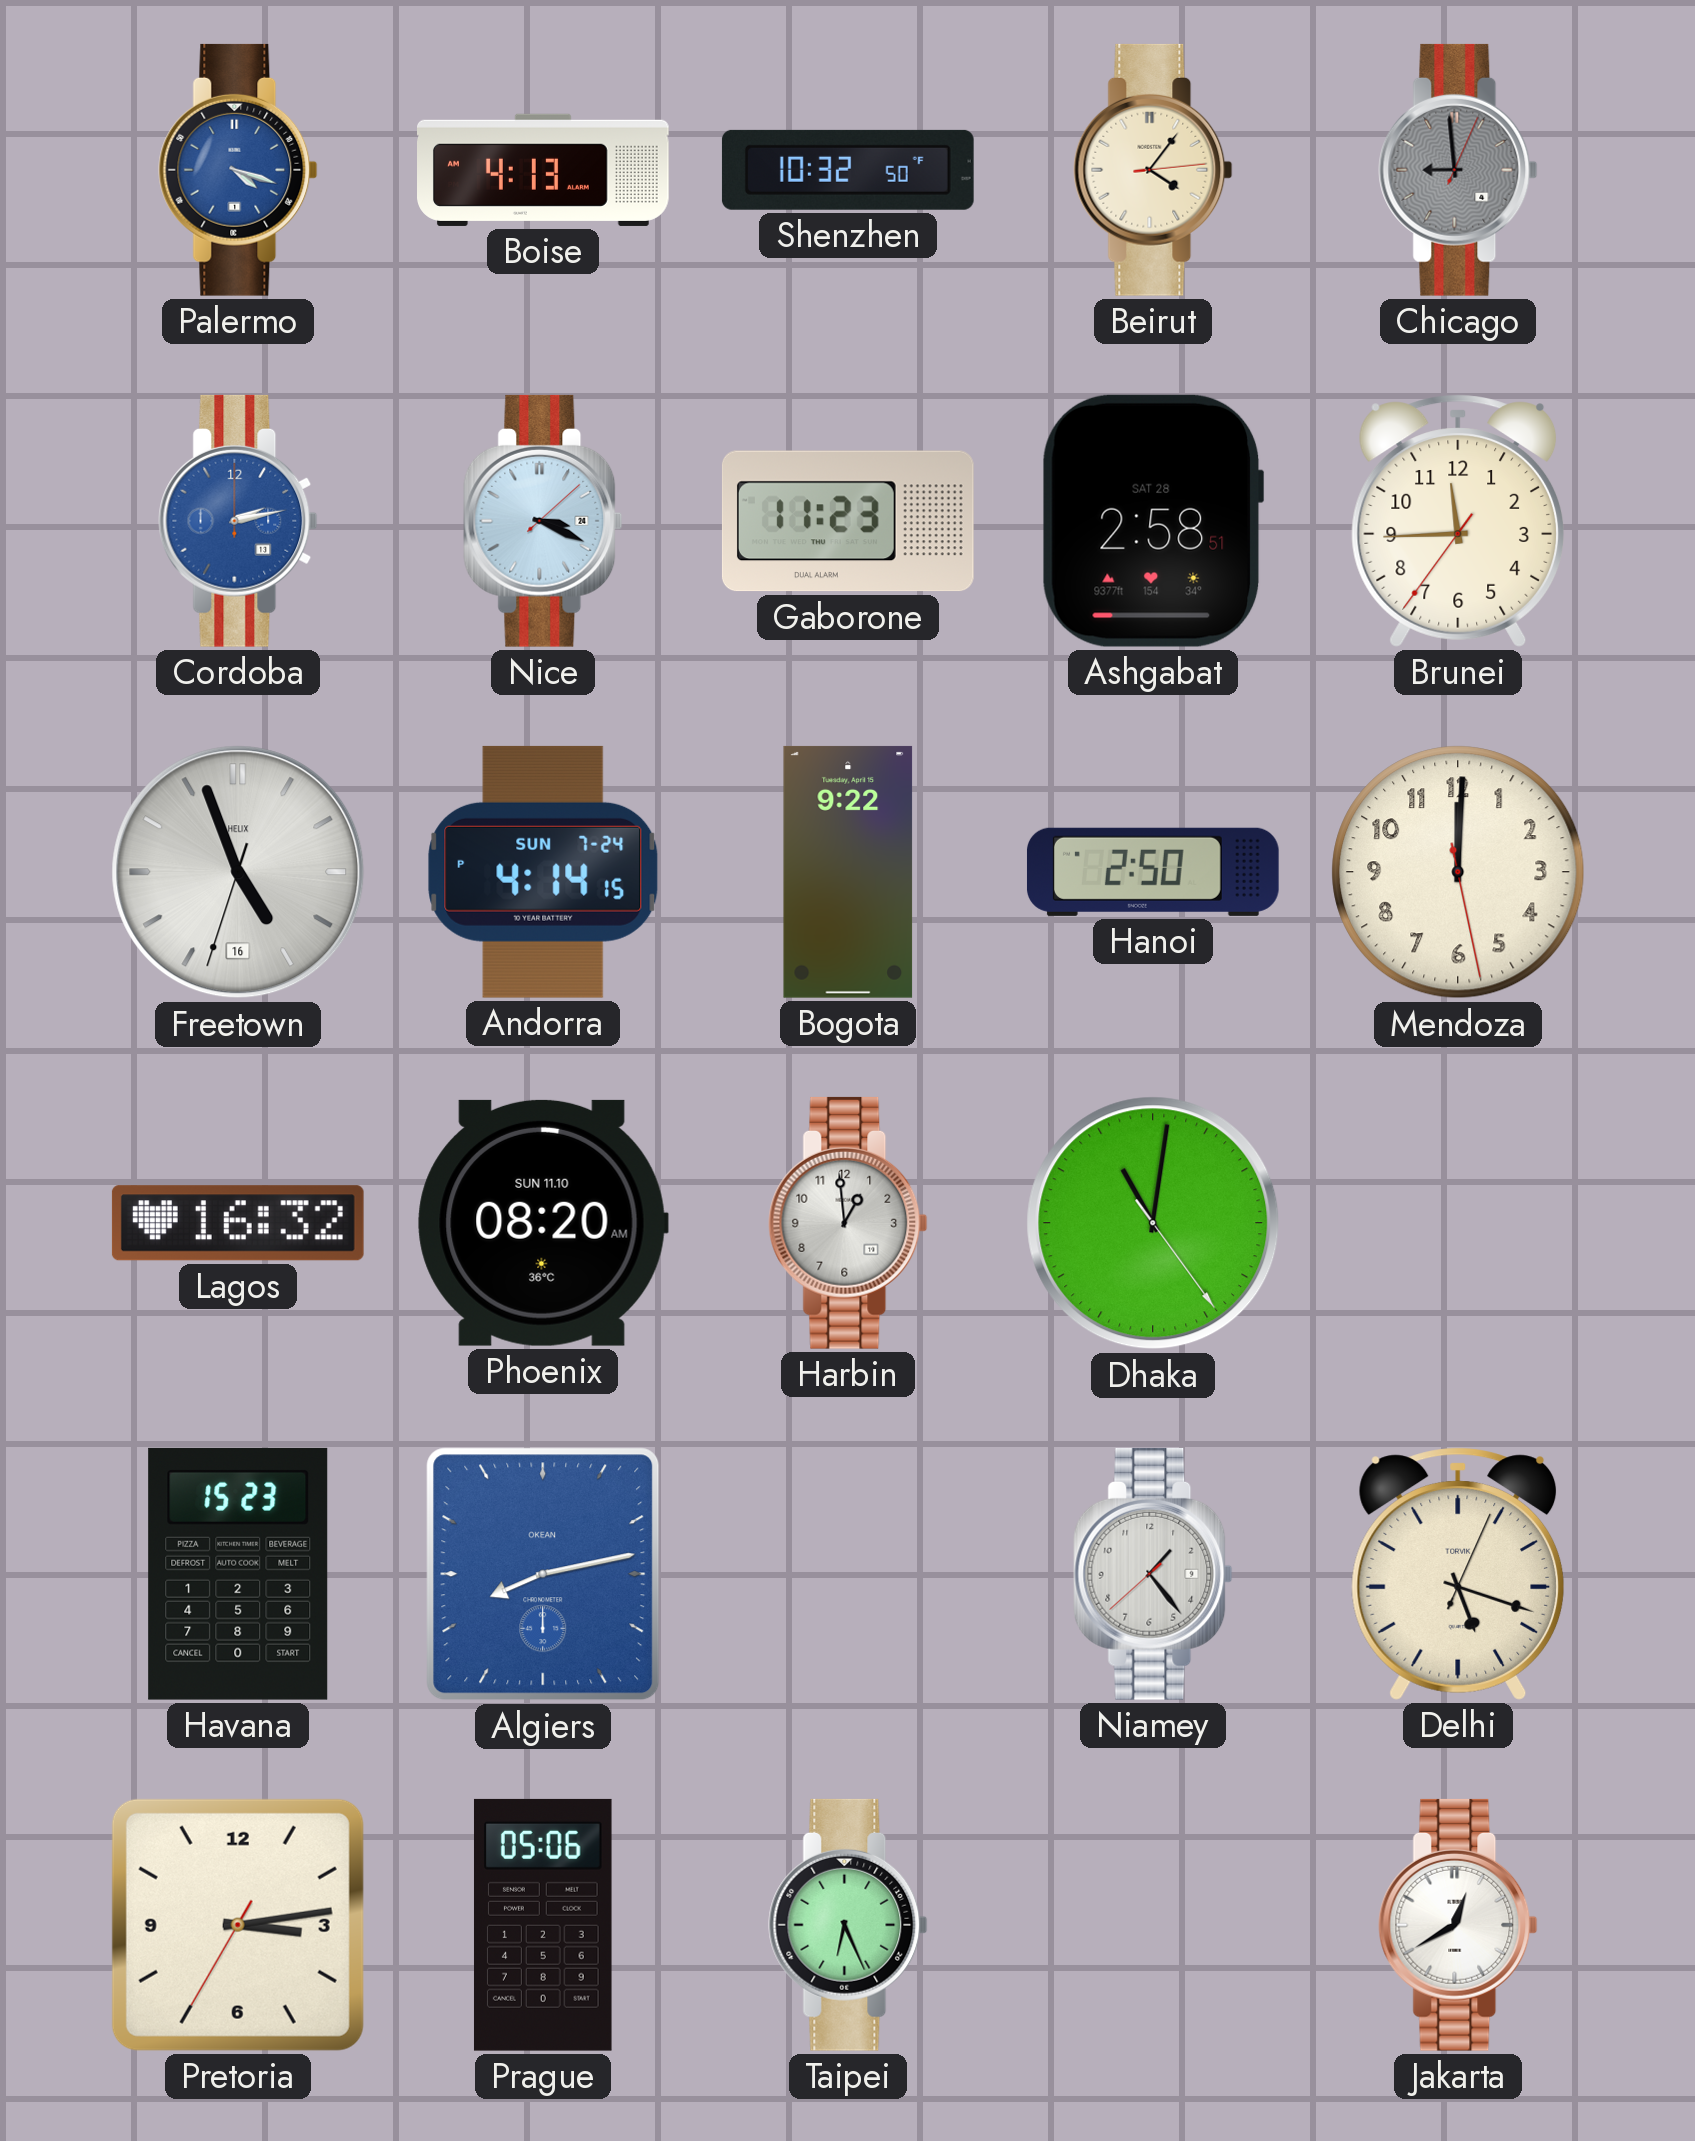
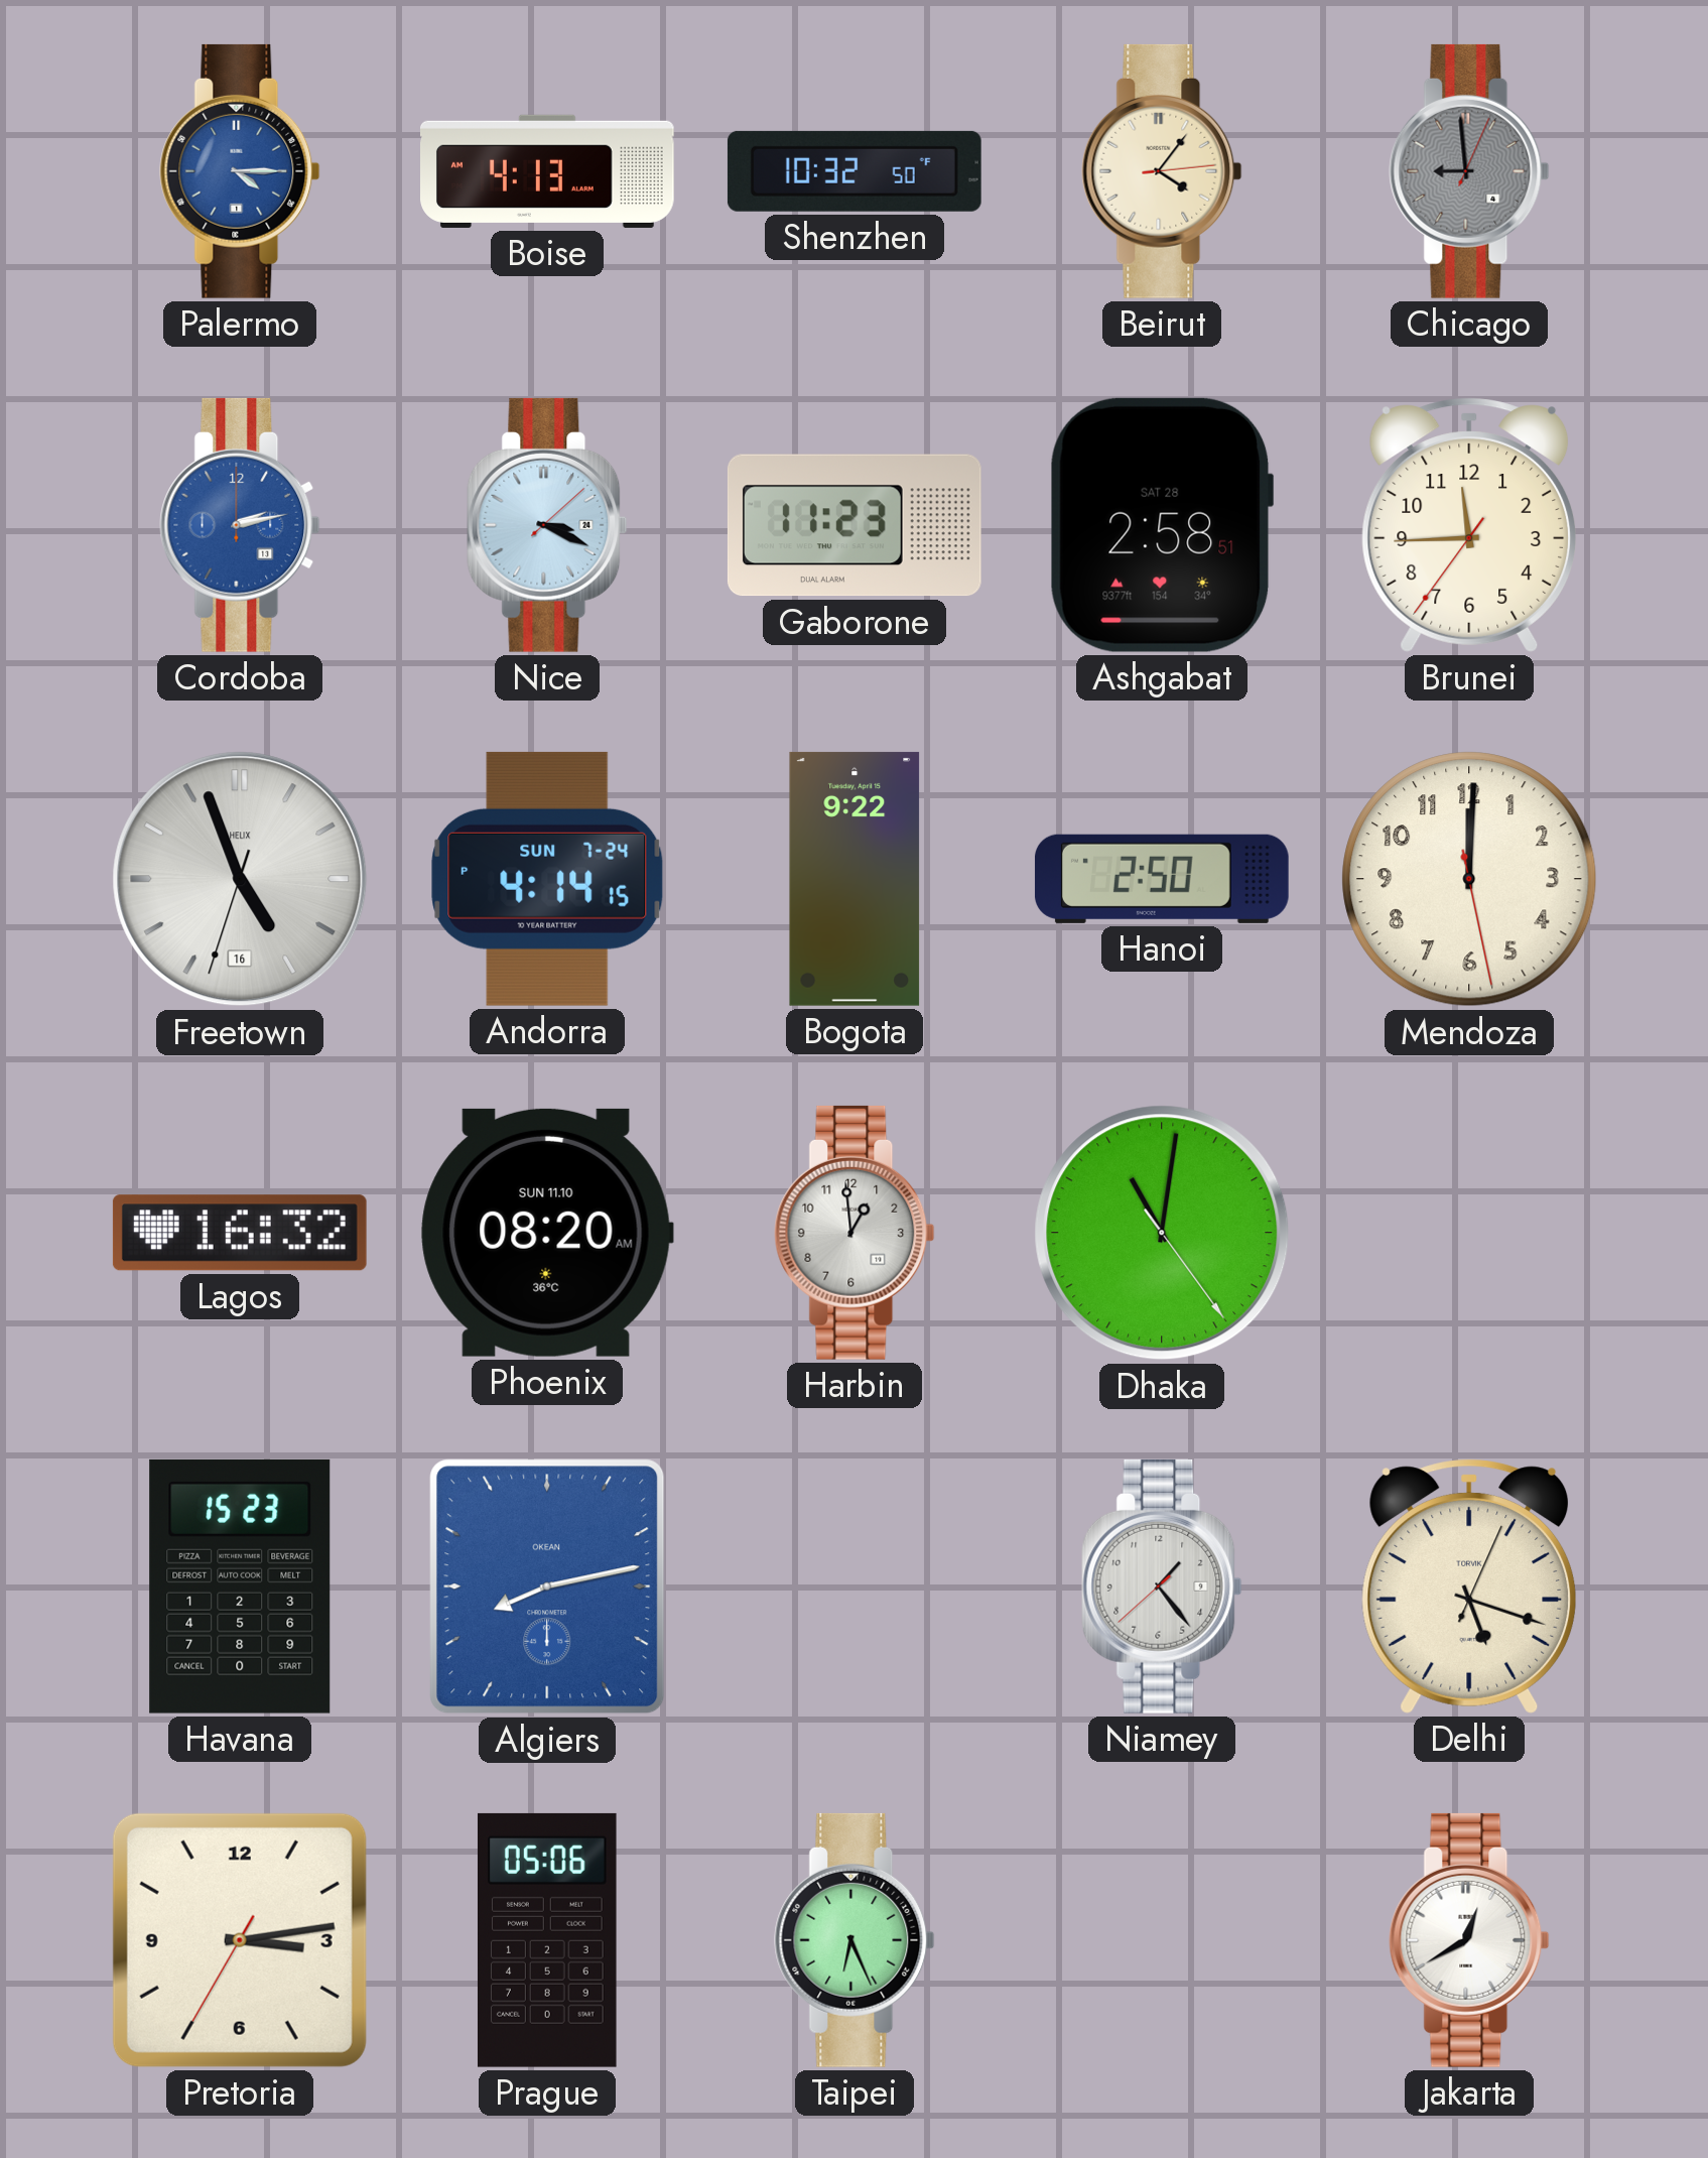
Palermo: 4:18 -> 4:15 (240, 171)
